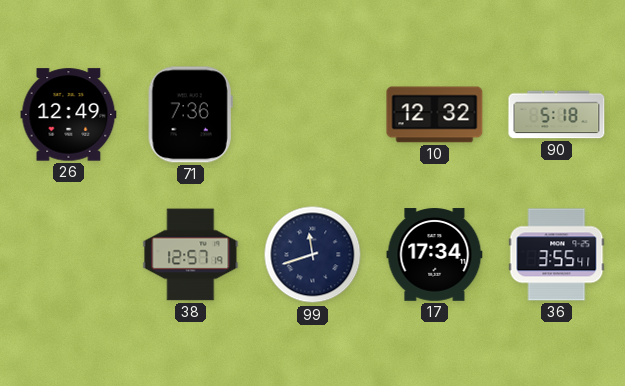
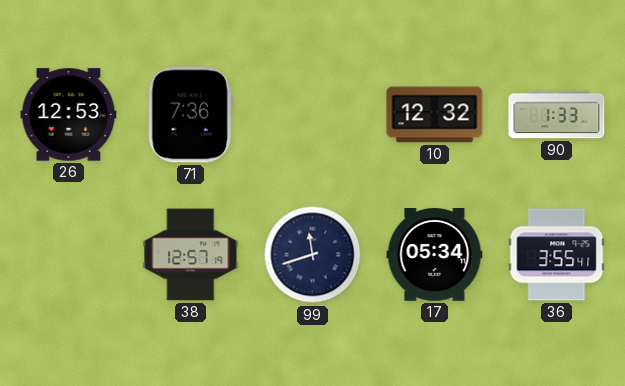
26: 12:49 -> 12:53 (69, 115)
90: 5:18 -> 1:33 (557, 115)
17: 17:34 -> 05:34 (435, 255)
